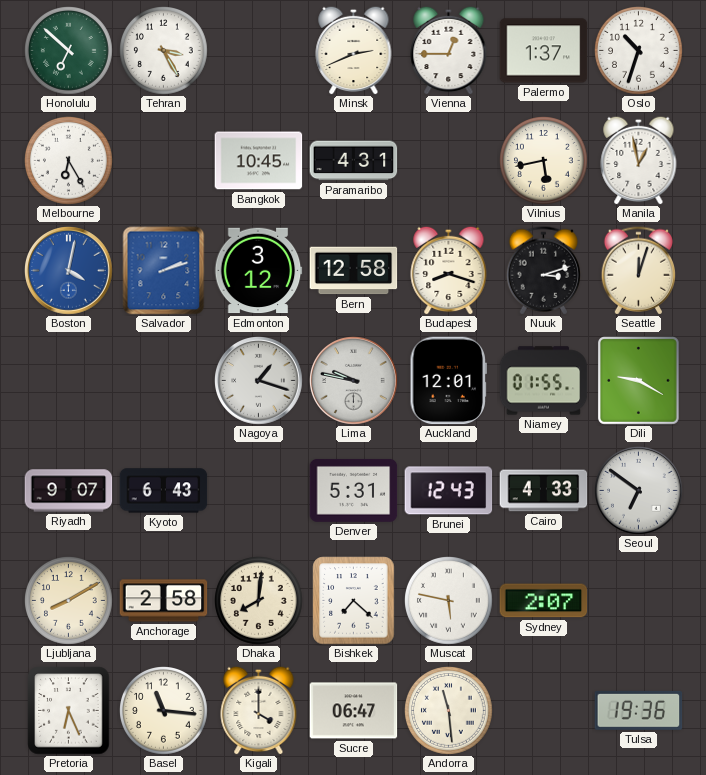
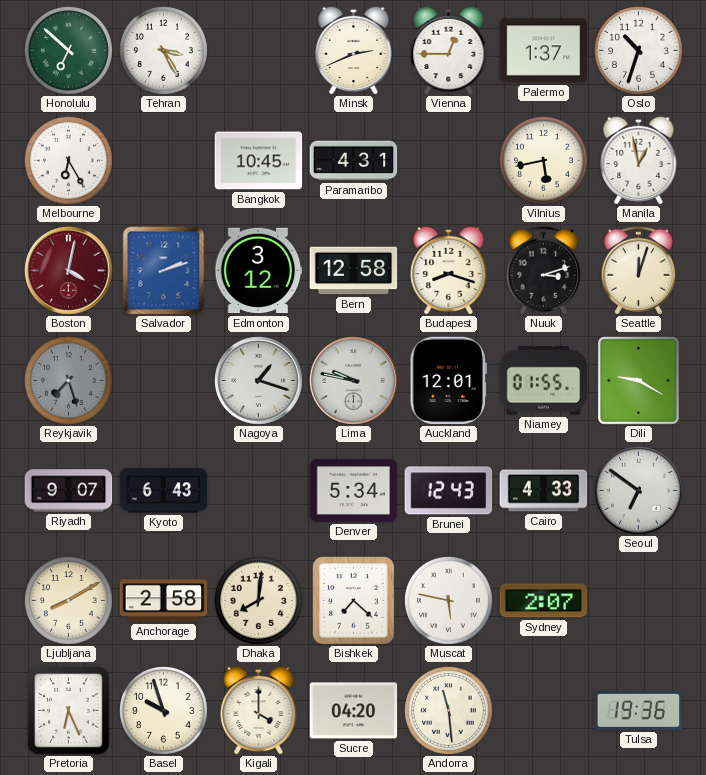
Boston dial: blue -> burgundy (69, 271)
Reykjavik: none -> 7:27 (69, 381)
Denver: 5:31 -> 5:34 (354, 491)
Basel: 11:16 -> 9:57 (164, 711)
Sucre: 06:47 -> 04:20 (354, 711)
